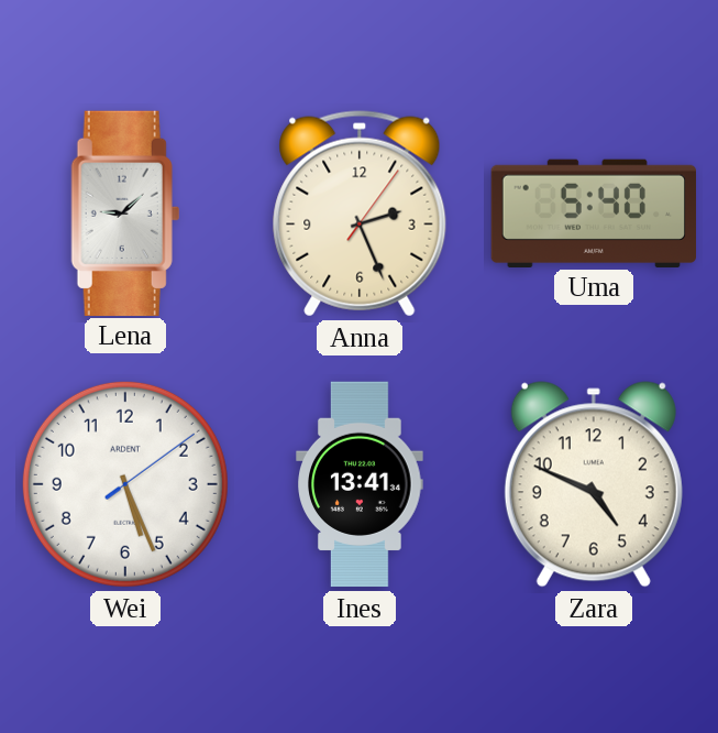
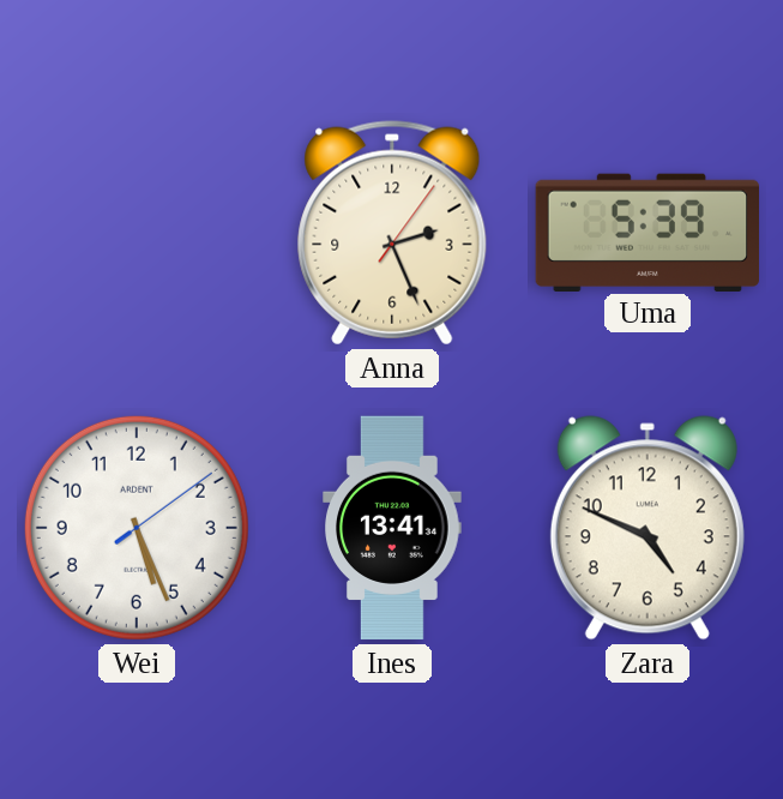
Lena: 9:08 -> none (125, 212)
Uma: 5:40 -> 5:39 (646, 232)
